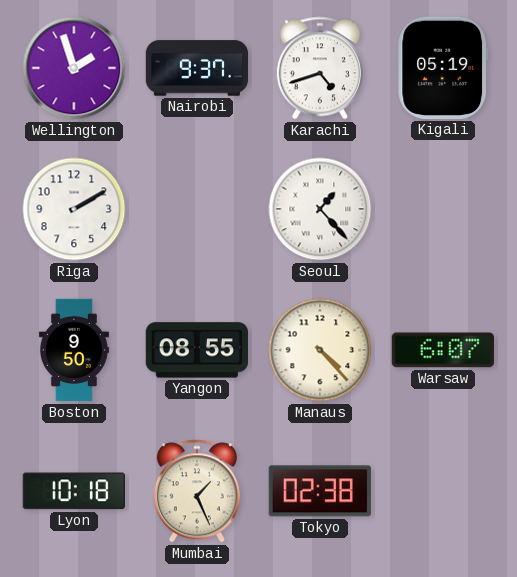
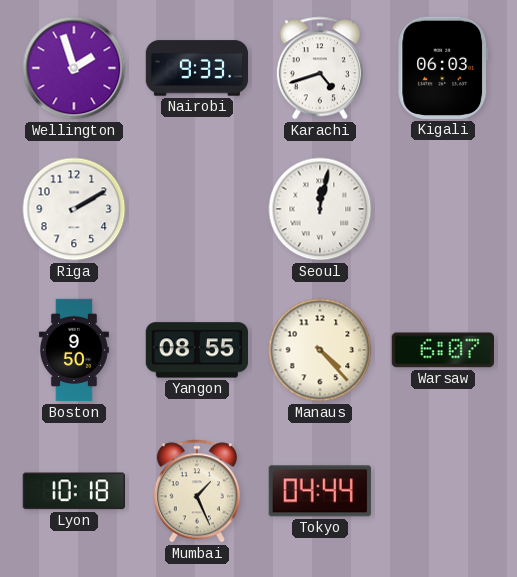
Nairobi: 9:37 -> 9:33 (197, 68)
Kigali: 05:19 -> 06:03 (443, 68)
Seoul: 1:23 -> 12:02 (320, 209)
Tokyo: 02:38 -> 04:44 (320, 491)
